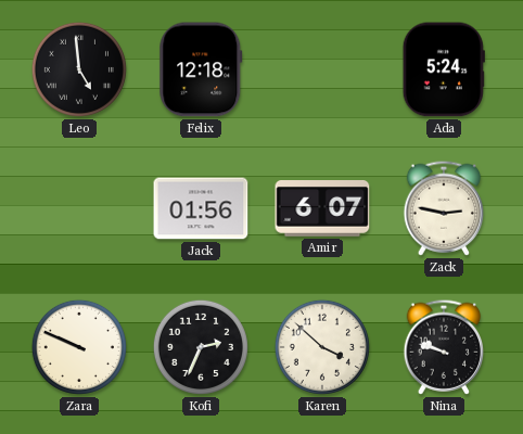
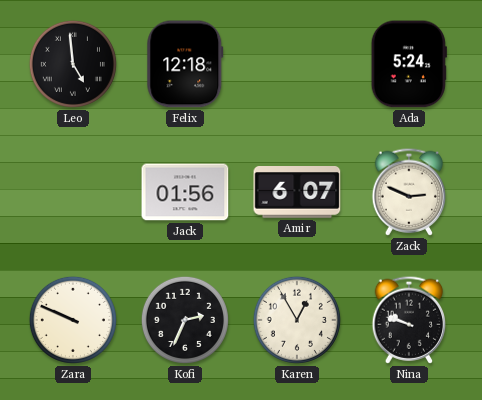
Zack: 2:47 -> 2:49 (409, 192)
Karen: 3:52 -> 12:55 (297, 320)
